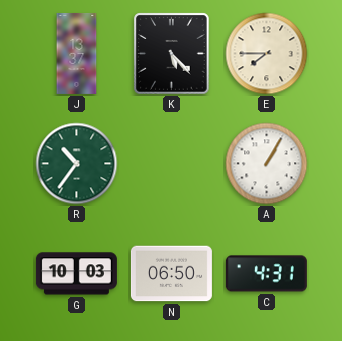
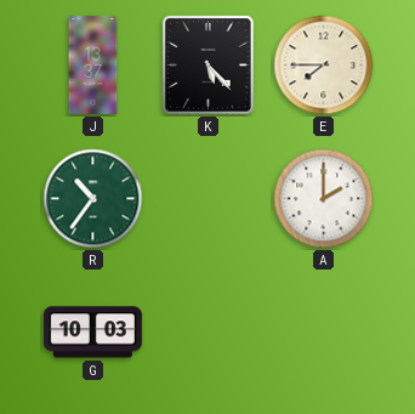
A: 1:05 -> 2:00 (324, 199)
N: 06:50 -> none (171, 274)
C: 4:31 -> none (266, 274)
